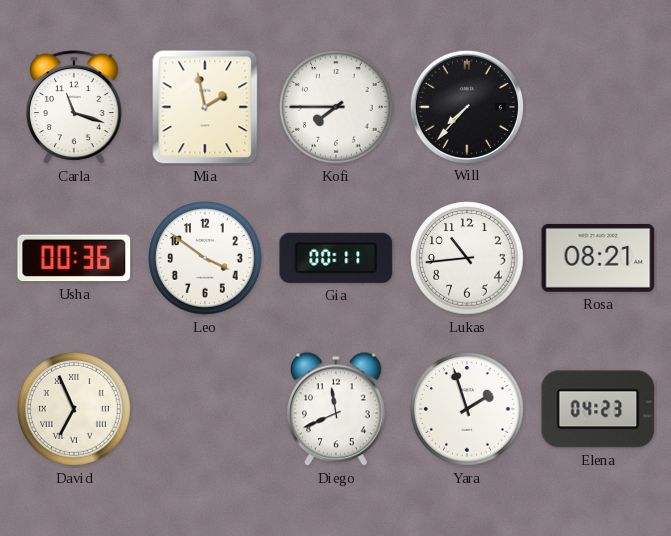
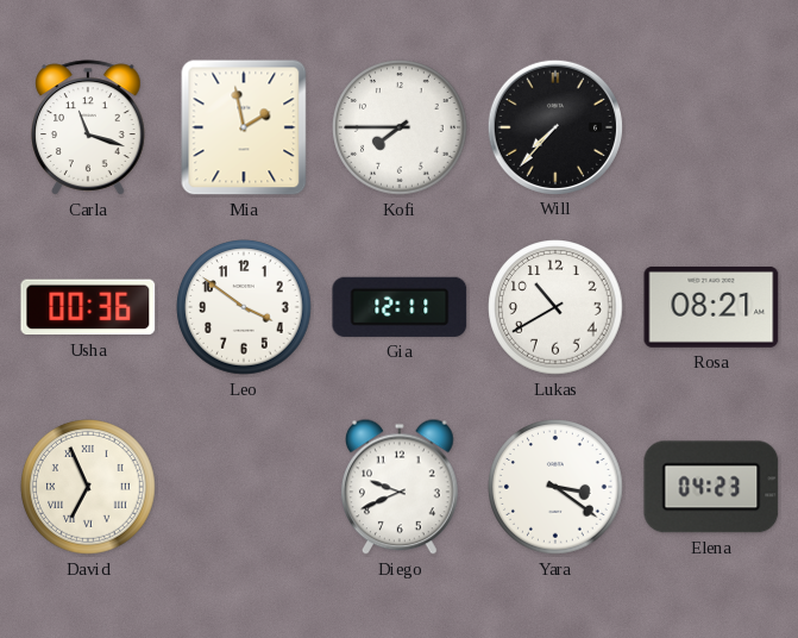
Gia: 00:11 -> 12:11 (400, 307)
Lukas: 10:44 -> 10:40 (555, 307)
Diego: 11:41 -> 9:41 (401, 487)
Yara: 1:57 -> 3:21 (555, 487)
